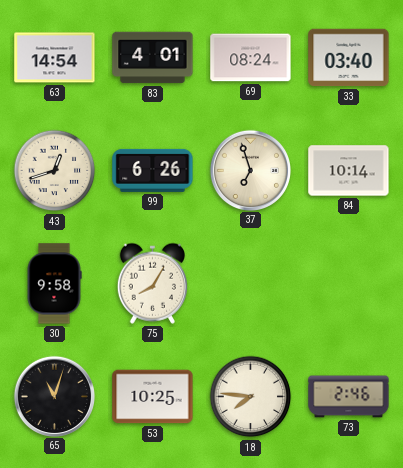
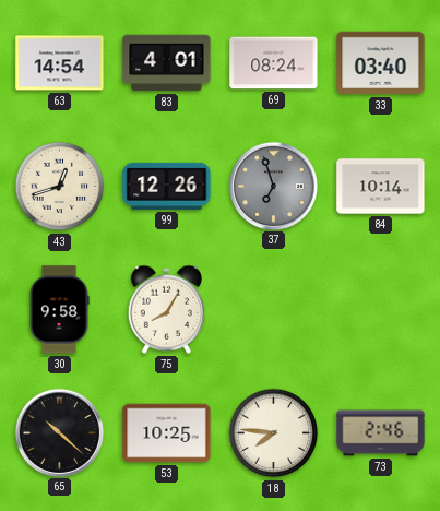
99: 6:26 -> 12:26 (167, 186)
37 dial: cream -> grey (273, 186)
65: 11:03 -> 10:22 (59, 432)
